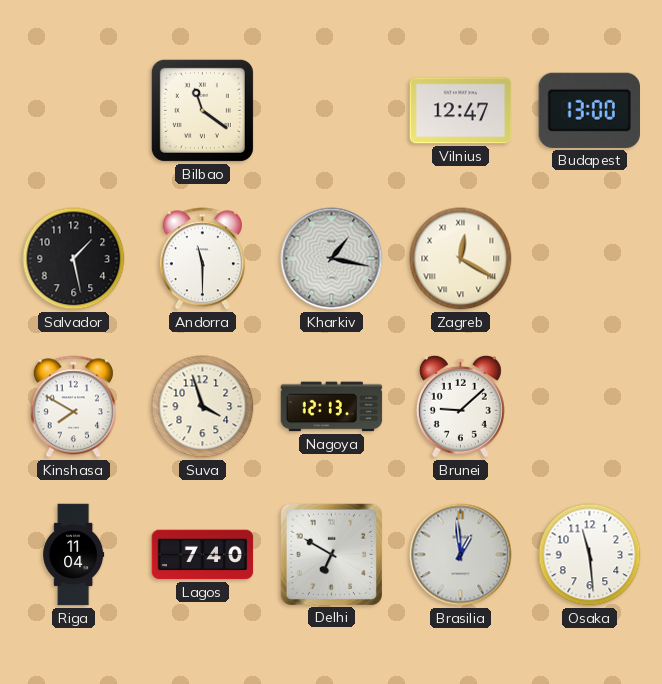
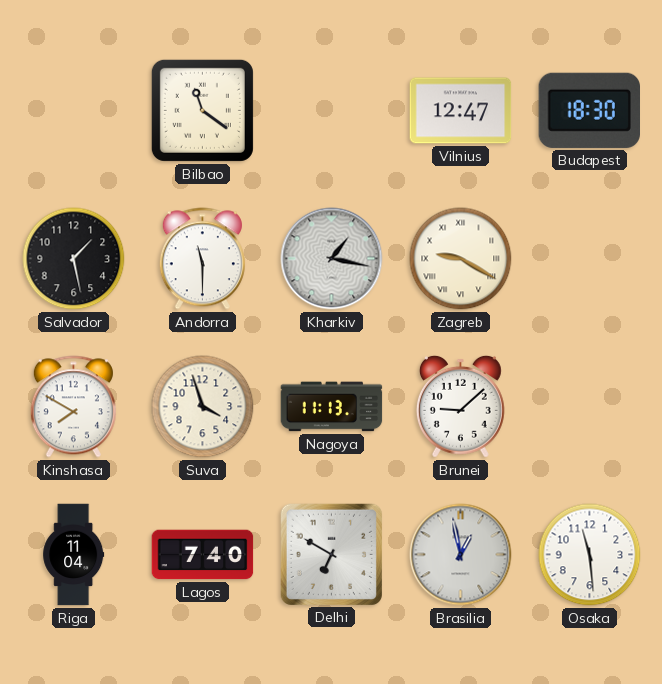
Budapest: 13:00 -> 18:30 (590, 110)
Zagreb: 12:20 -> 9:20 (461, 259)
Nagoya: 12:13 -> 11:13 (332, 407)
Brasilia: 12:59 -> 12:58 (461, 555)
